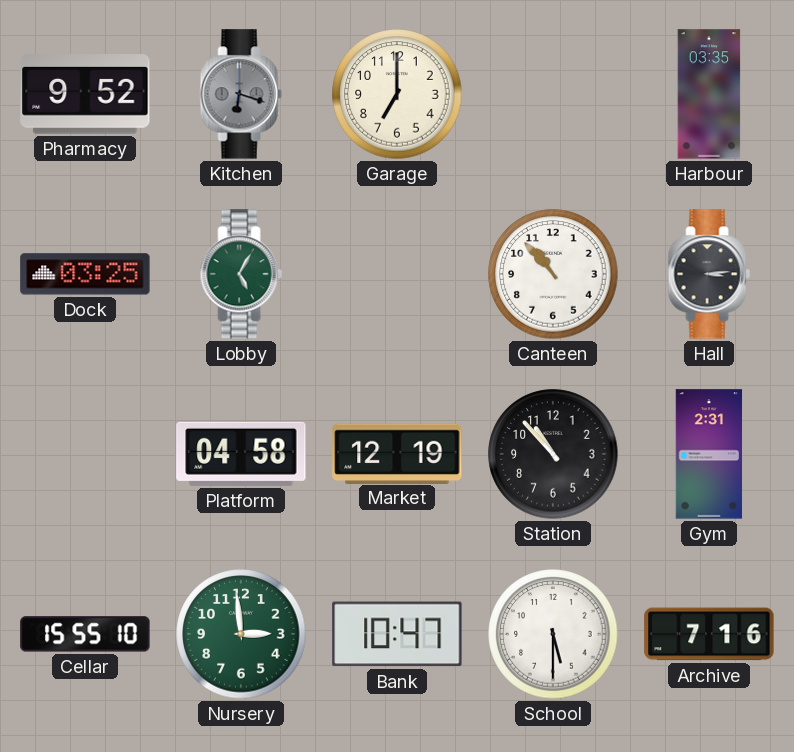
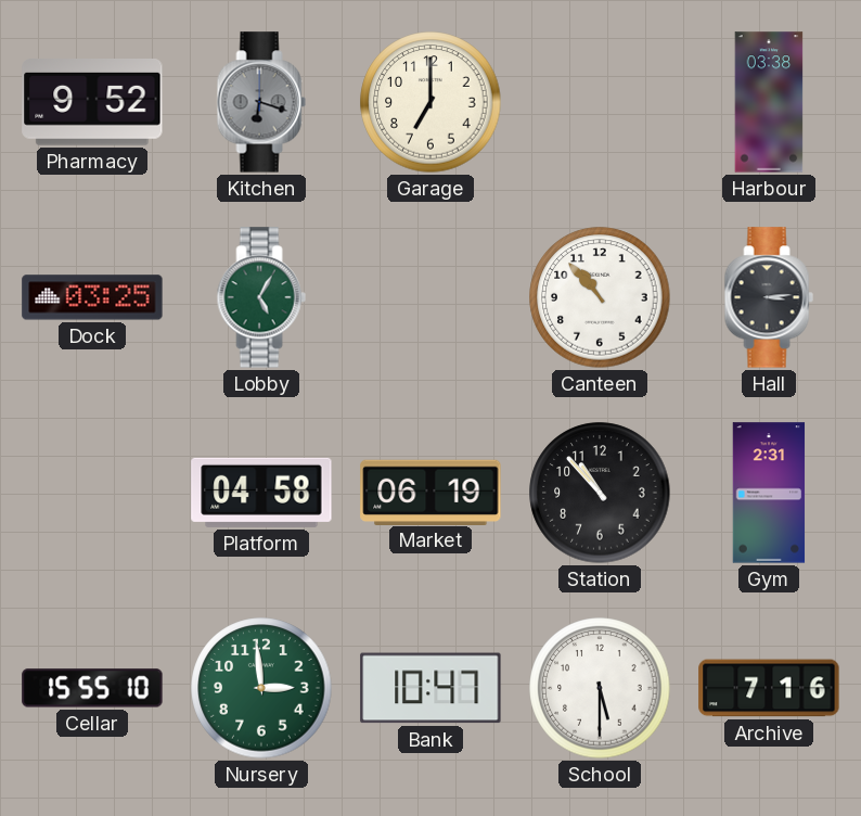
Harbour: 03:35 -> 03:38 (769, 102)
Market: 12:19 -> 06:19 (431, 492)
